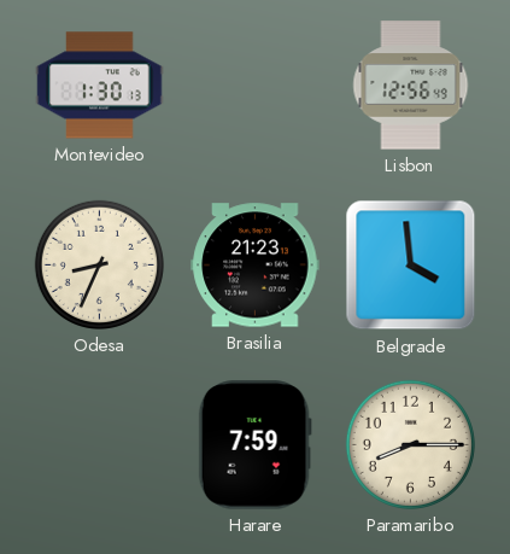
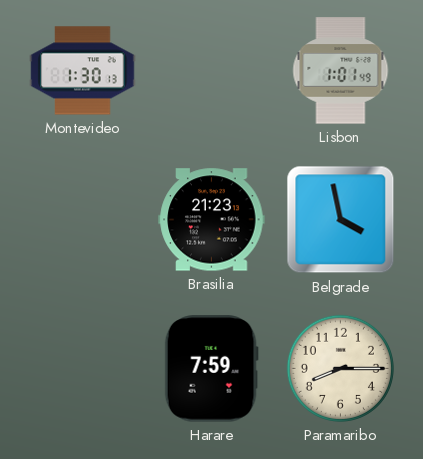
Lisbon: 12:56 -> 1:01 (341, 71)
Odesa: 8:34 -> none (99, 264)
Belgrade: 3:59 -> 3:58 (341, 220)
